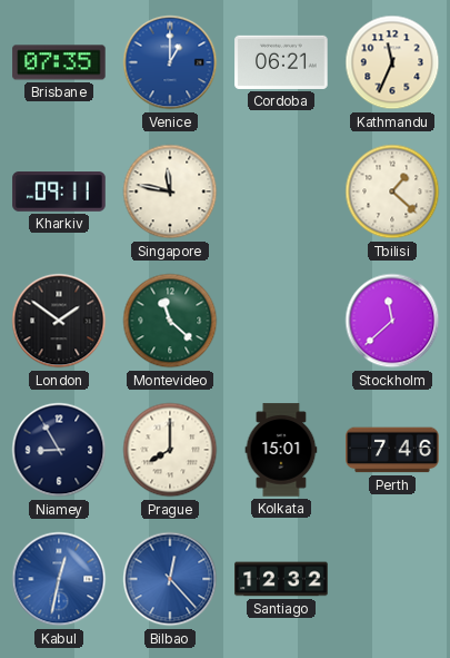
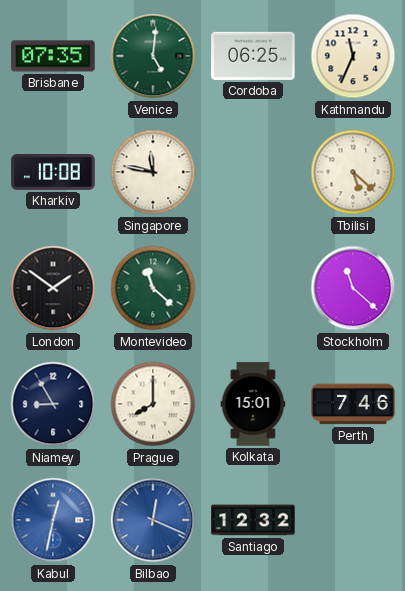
Venice: 1:00 -> 5:01 (153, 56)
Venice dial: blue -> green (153, 56)
Cordoba: 06:21 -> 06:25 (253, 56)
Kharkiv: 09:11 -> 10:08 (53, 172)
Tbilisi: 1:22 -> 5:22 (353, 172)
Stockholm: 11:38 -> 11:22 (353, 288)
Bilbao: 12:23 -> 12:19 (153, 520)
